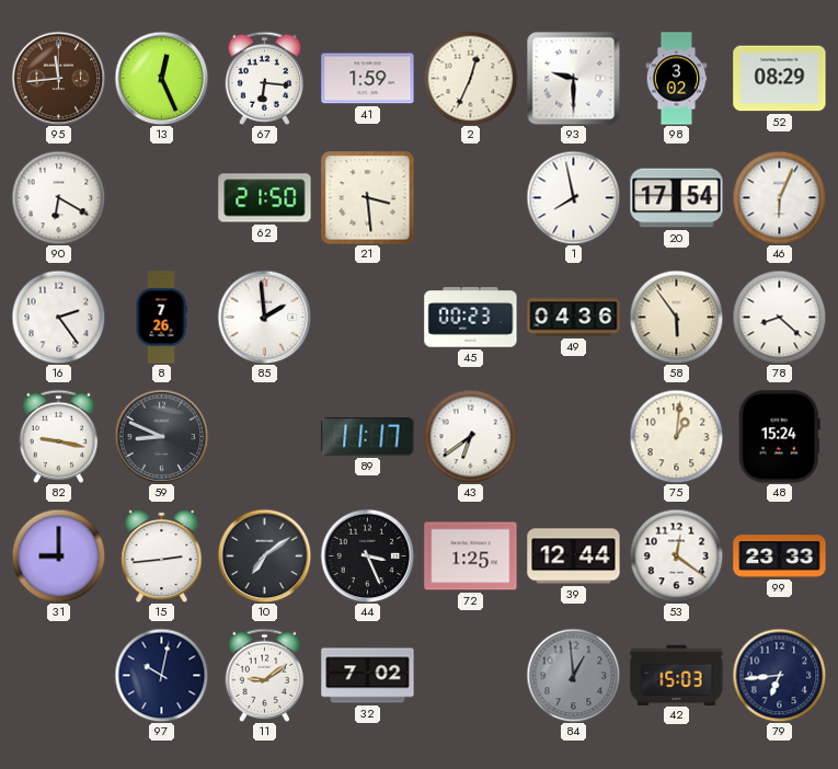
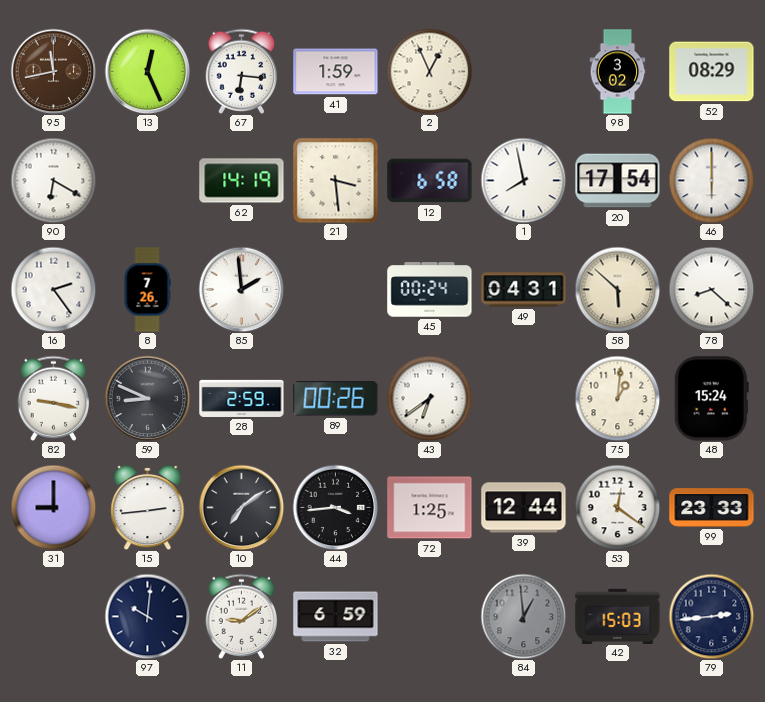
95: 11:44 -> 11:43 (53, 71)
2: 12:34 -> 12:56 (429, 71)
93: 9:30 -> none (573, 78)
62: 21:50 -> 14:19 (242, 181)
12: none -> 6:58 (430, 181)
46: 6:04 -> 6:00 (711, 180)
45: 00:23 -> 00:24 (430, 290)
49: 04:36 -> 04:31 (524, 290)
58: 5:54 -> 5:52 (617, 289)
28: none -> 2:59 (242, 398)
89: 11:17 -> 00:26 (336, 399)
44: 3:26 -> 3:44 (335, 507)
97: 10:02 -> 10:01 (147, 616)
32: 7:02 -> 6:59 (336, 617)
79: 6:44 -> 2:44 (711, 616)
